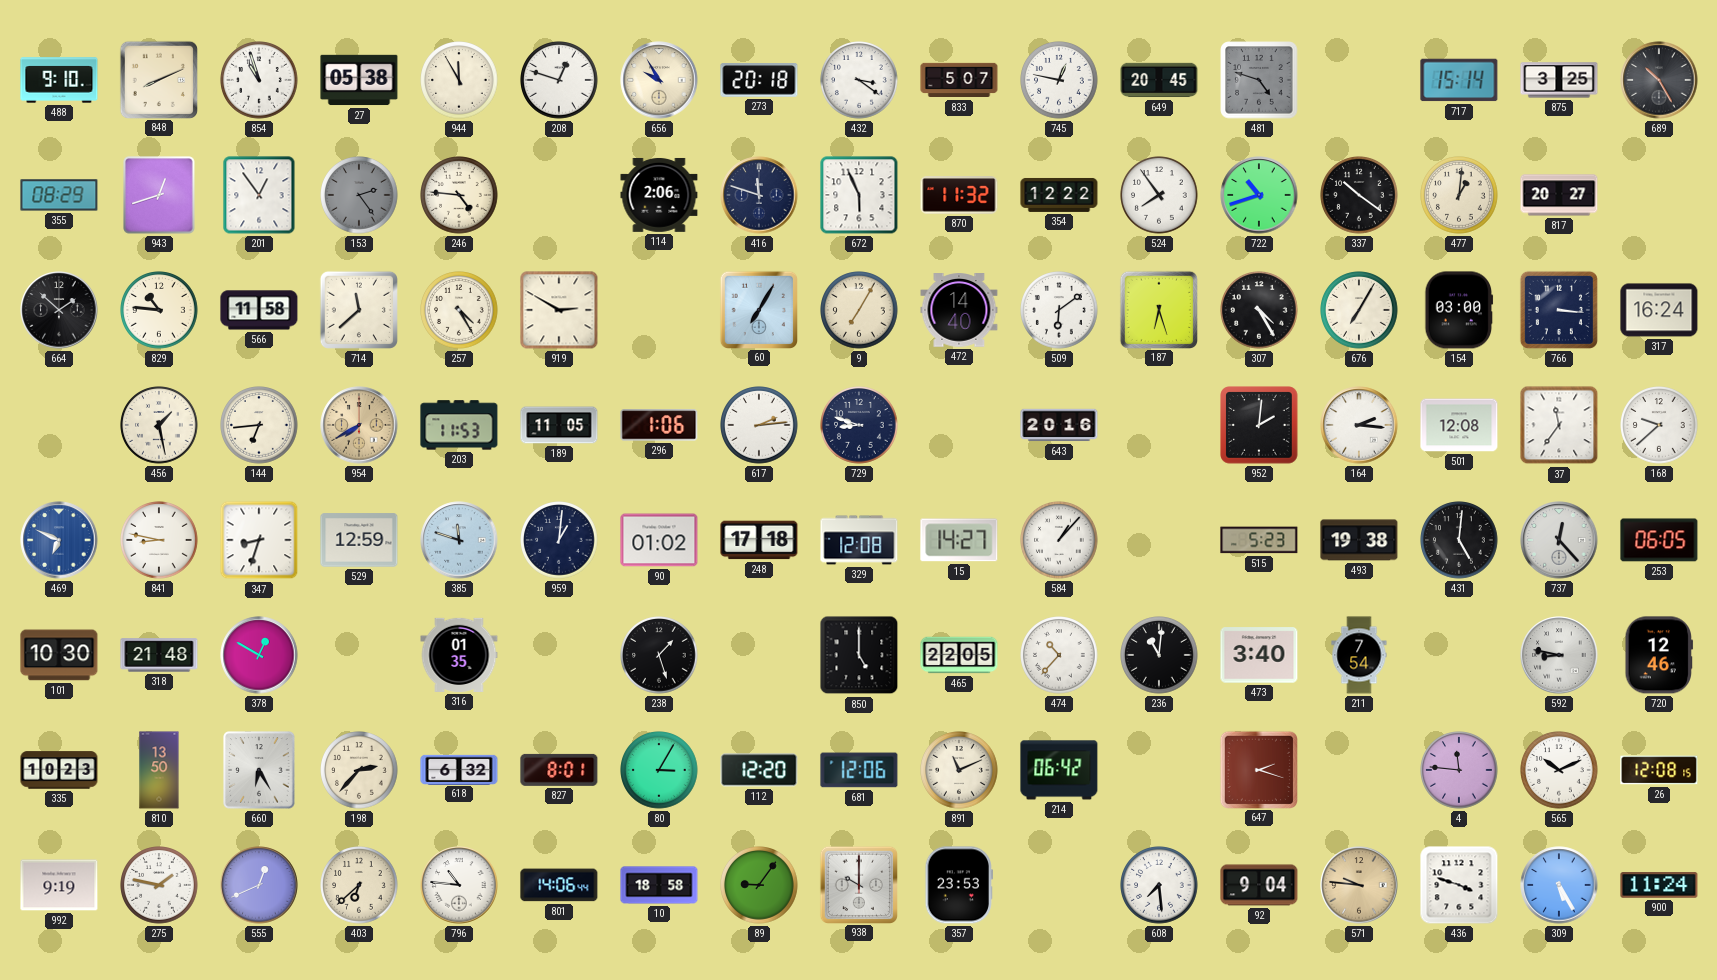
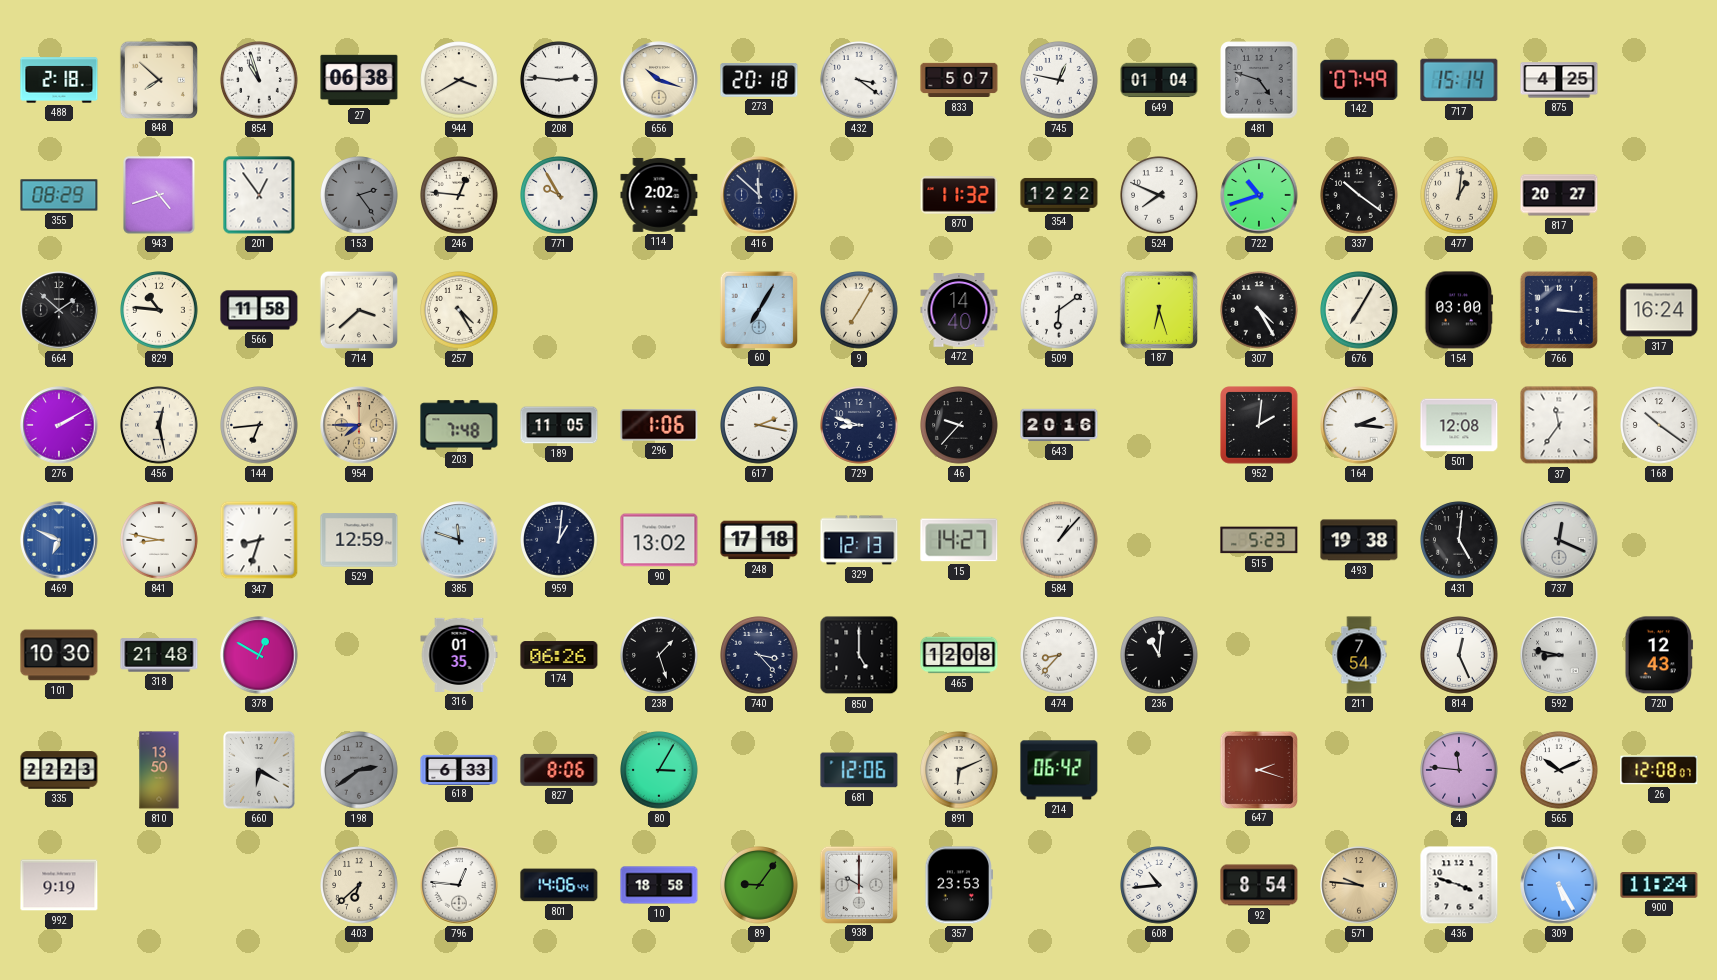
488: 9:10 -> 2:18 (59, 80)
848: 8:11 -> 7:52 (158, 79)
27: 05:38 -> 06:38 (359, 80)
944: 11:55 -> 3:40 (459, 80)
208: 12:48 -> 2:46 (559, 80)
656: 9:55 -> 10:18 (659, 80)
649: 20:45 -> 01:04 (1159, 80)
142: none -> 07:49 (1359, 79)
875: 3:25 -> 4:25 (1559, 80)
689: 10:25 -> none (1659, 80)
943: 12:42 -> 4:42 (159, 195)
246: 4:46 -> 12:46 (459, 195)
771: none -> 9:55 (559, 195)
114: 2:06 -> 2:02 (659, 195)
416: 11:48 -> 11:52 (759, 195)
672: 5:56 -> none (859, 195)
524: 7:54 -> 7:49 (1159, 195)
714: 11:38 -> 3:38 (359, 310)
919: 2:50 -> none (559, 310)
276: none -> 2:10 (59, 425)
456: 1:28 -> 12:28 (159, 425)
954: 7:40 -> 7:45 (359, 425)
203: 11:53 -> 7:48 (459, 425)
617: 2:14 -> 2:17 (759, 425)
46: none -> 9:37 (959, 425)
168: 9:38 -> 10:21 (1659, 425)
90: 01:02 -> 13:02 (659, 540)
329: 12:08 -> 12:13 (859, 540)
737: 12:23 -> 12:19 (1559, 540)
253: 06:05 -> none (1659, 540)
174: none -> 06:26 (559, 655)
740: none -> 3:23 (759, 655)
465: 22:05 -> 12:08 (959, 655)
474: 10:37 -> 8:37 (1059, 655)
473: 3:40 -> none (1259, 655)
814: none -> 12:26 (1459, 655)
720: 12:46 -> 12:43 (1659, 655)
335: 10:23 -> 22:23 (59, 770)
660: 6:25 -> 6:20 (259, 770)
198: 2:37 -> 2:39 (359, 770)
198 dial: cream -> grey (359, 770)
618: 6:32 -> 6:33 (459, 769)
827: 8:01 -> 8:06 (559, 770)
112: 12:20 -> none (759, 770)
891: 11:11 -> 6:11 (959, 770)
26: 12:08:15 -> 12:08:07 (1659, 770)
275: 1:47 -> none (159, 885)
555: 12:41 -> none (259, 885)
796: 10:46 -> 12:46 (459, 885)
608: 7:29 -> 10:44 (1159, 885)
92: 9:04 -> 8:54 (1259, 885)
